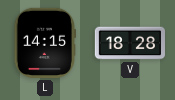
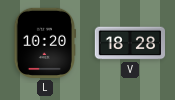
L: 14:15 -> 10:20 (44, 43)
